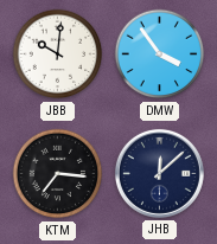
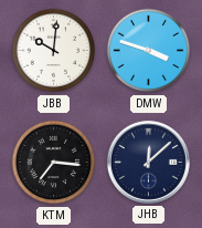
DMW: 3:54 -> 3:48 (149, 51)
